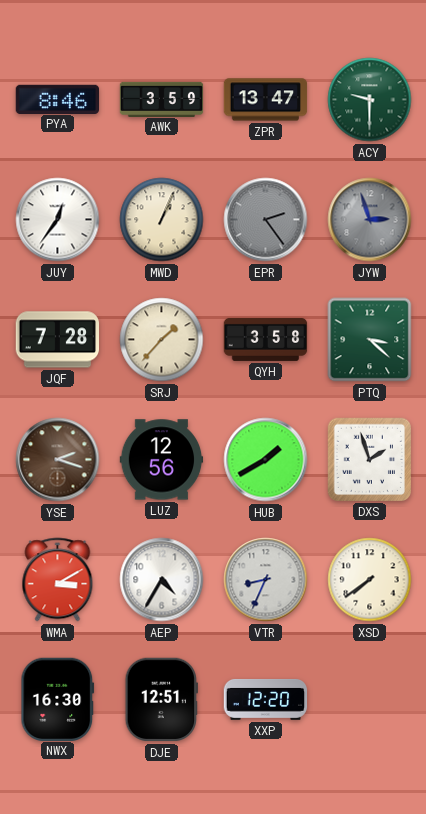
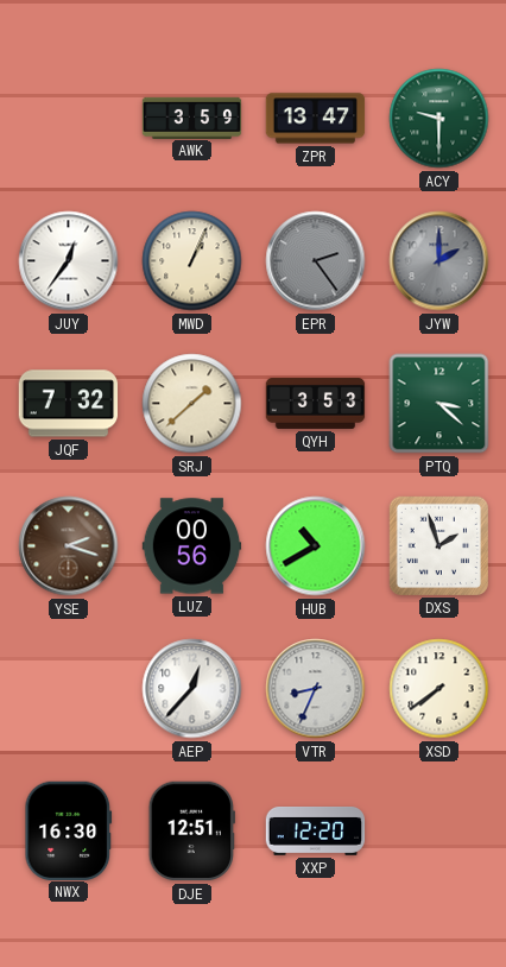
PYA: 8:46 -> none (58, 99)
JYW: 2:57 -> 2:00 (439, 261)
JQF: 7:28 -> 7:32 (69, 404)
SRJ: 1:37 -> 1:38 (192, 404)
QYH: 3:58 -> 3:53 (316, 403)
LUZ: 12:56 -> 00:56 (192, 546)
HUB: 1:40 -> 10:40 (316, 546)
WMA: 3:10 -> none (58, 580)
AEP: 4:35 -> 12:37 (192, 689)
